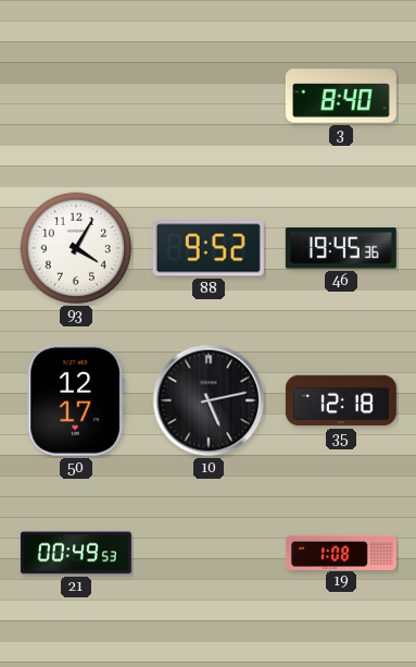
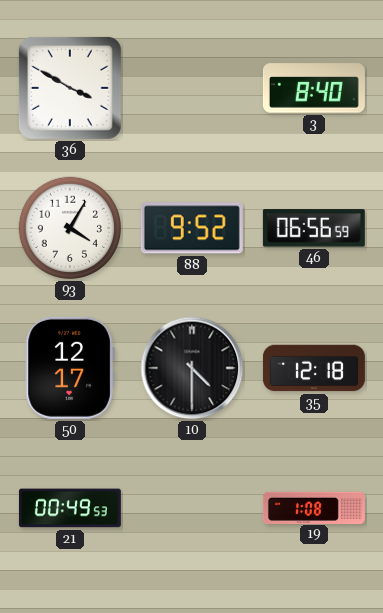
36: none -> 3:50 (70, 88)
46: 19:45 -> 06:56 (314, 228)
10: 5:13 -> 4:30 (192, 368)
